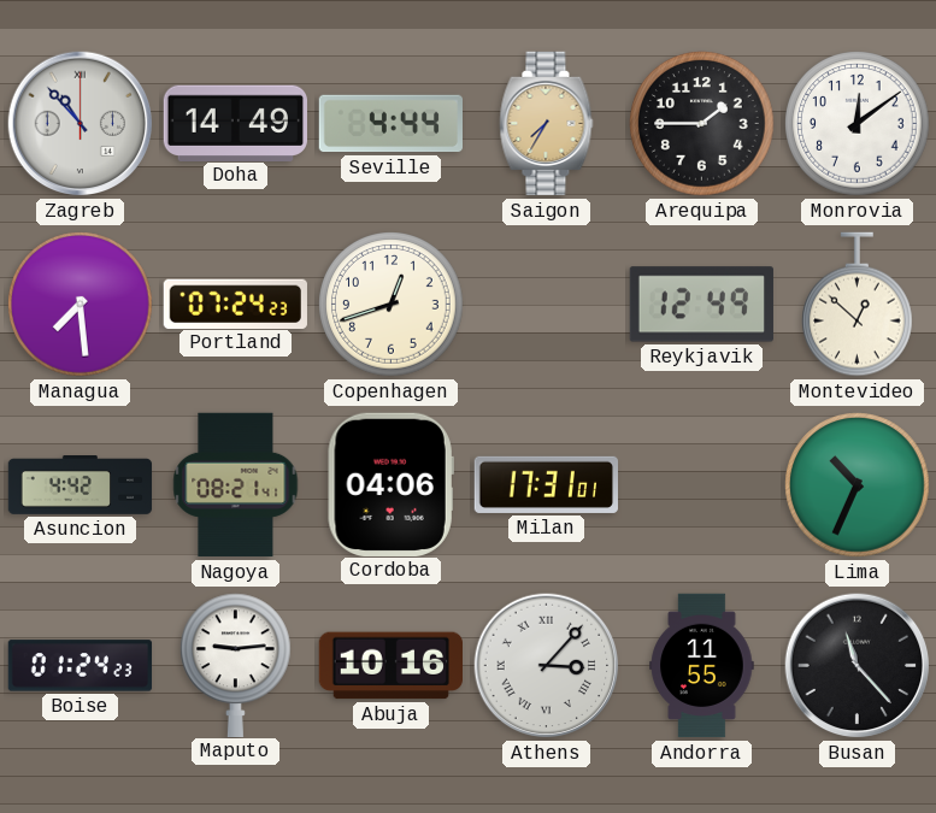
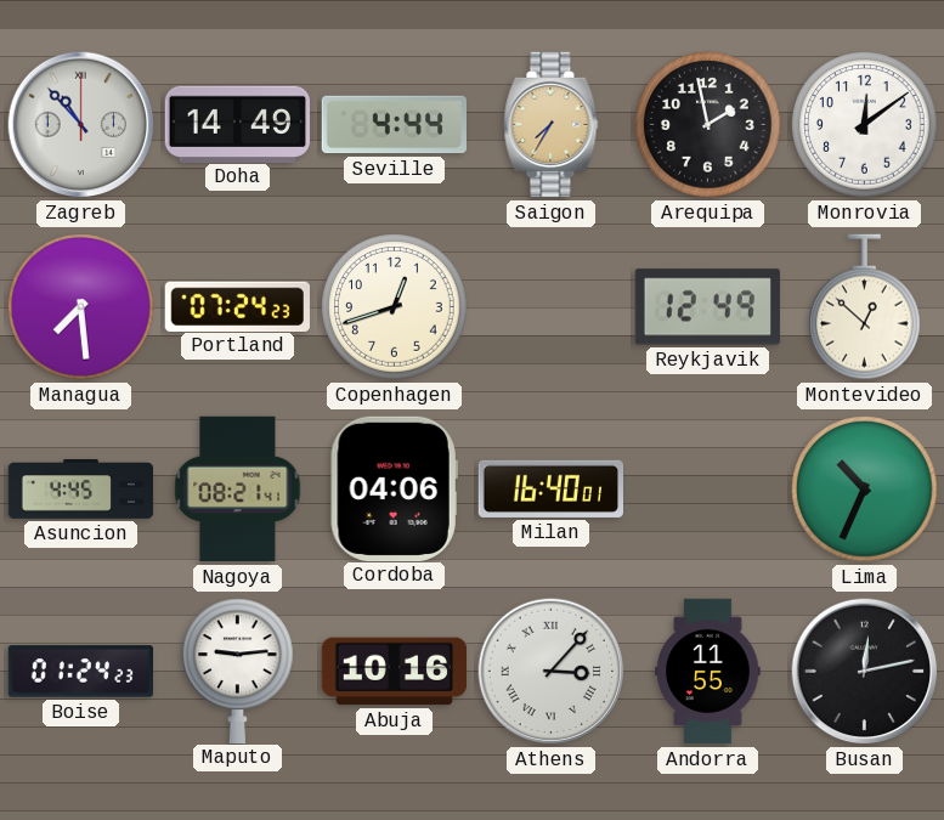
Arequipa: 1:45 -> 1:58 (708, 125)
Asuncion: 4:42 -> 4:45 (81, 490)
Milan: 17:31 -> 16:40 (550, 488)
Busan: 11:23 -> 12:13 (865, 672)
